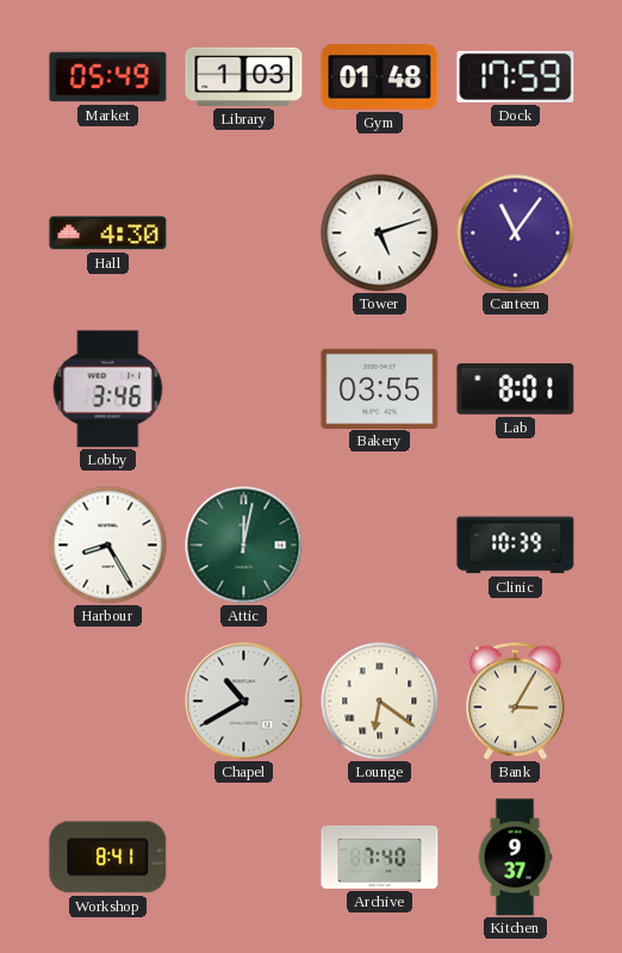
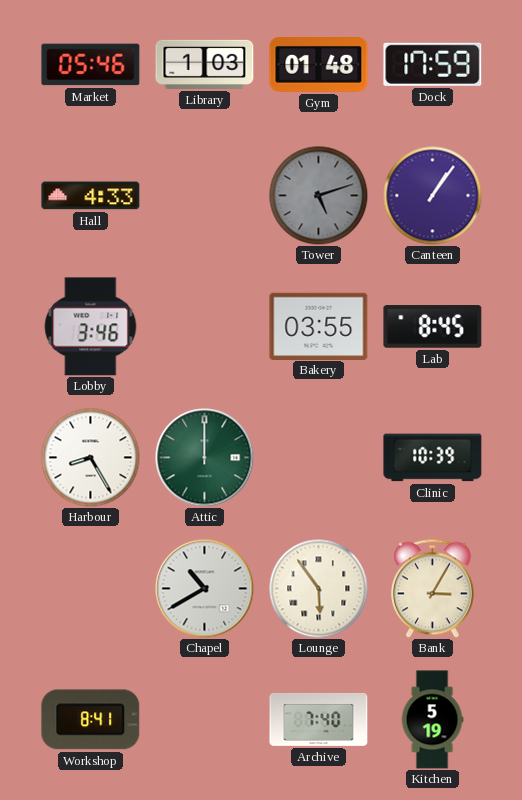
Market: 05:49 -> 05:46 (91, 65)
Hall: 4:30 -> 4:33 (91, 196)
Tower dial: white -> grey (319, 196)
Canteen: 11:06 -> 1:06 (433, 196)
Lab: 8:01 -> 8:45 (433, 327)
Attic: 12:02 -> 12:00 (205, 458)
Lounge: 6:21 -> 5:54 (319, 589)
Kitchen: 9:37 -> 5:19 (432, 720)
